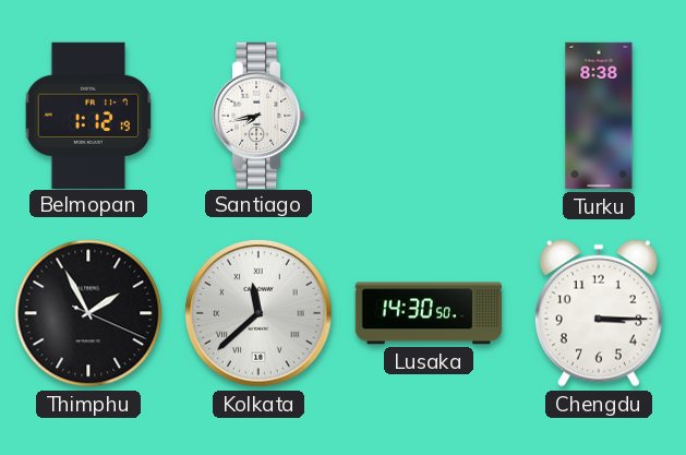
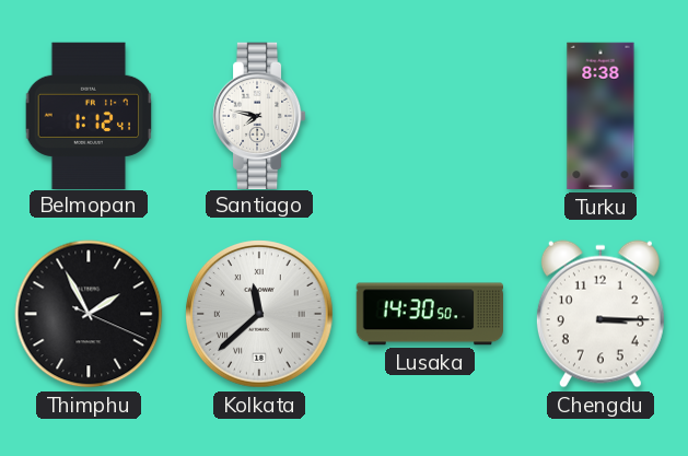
Belmopan: 1:12:19 -> 1:12:41 (89, 115)
Santiago: 7:43 -> 7:47 (259, 115)
